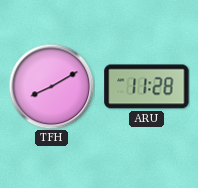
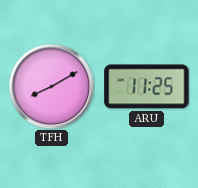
ARU: 11:28 -> 11:25 (147, 87)
